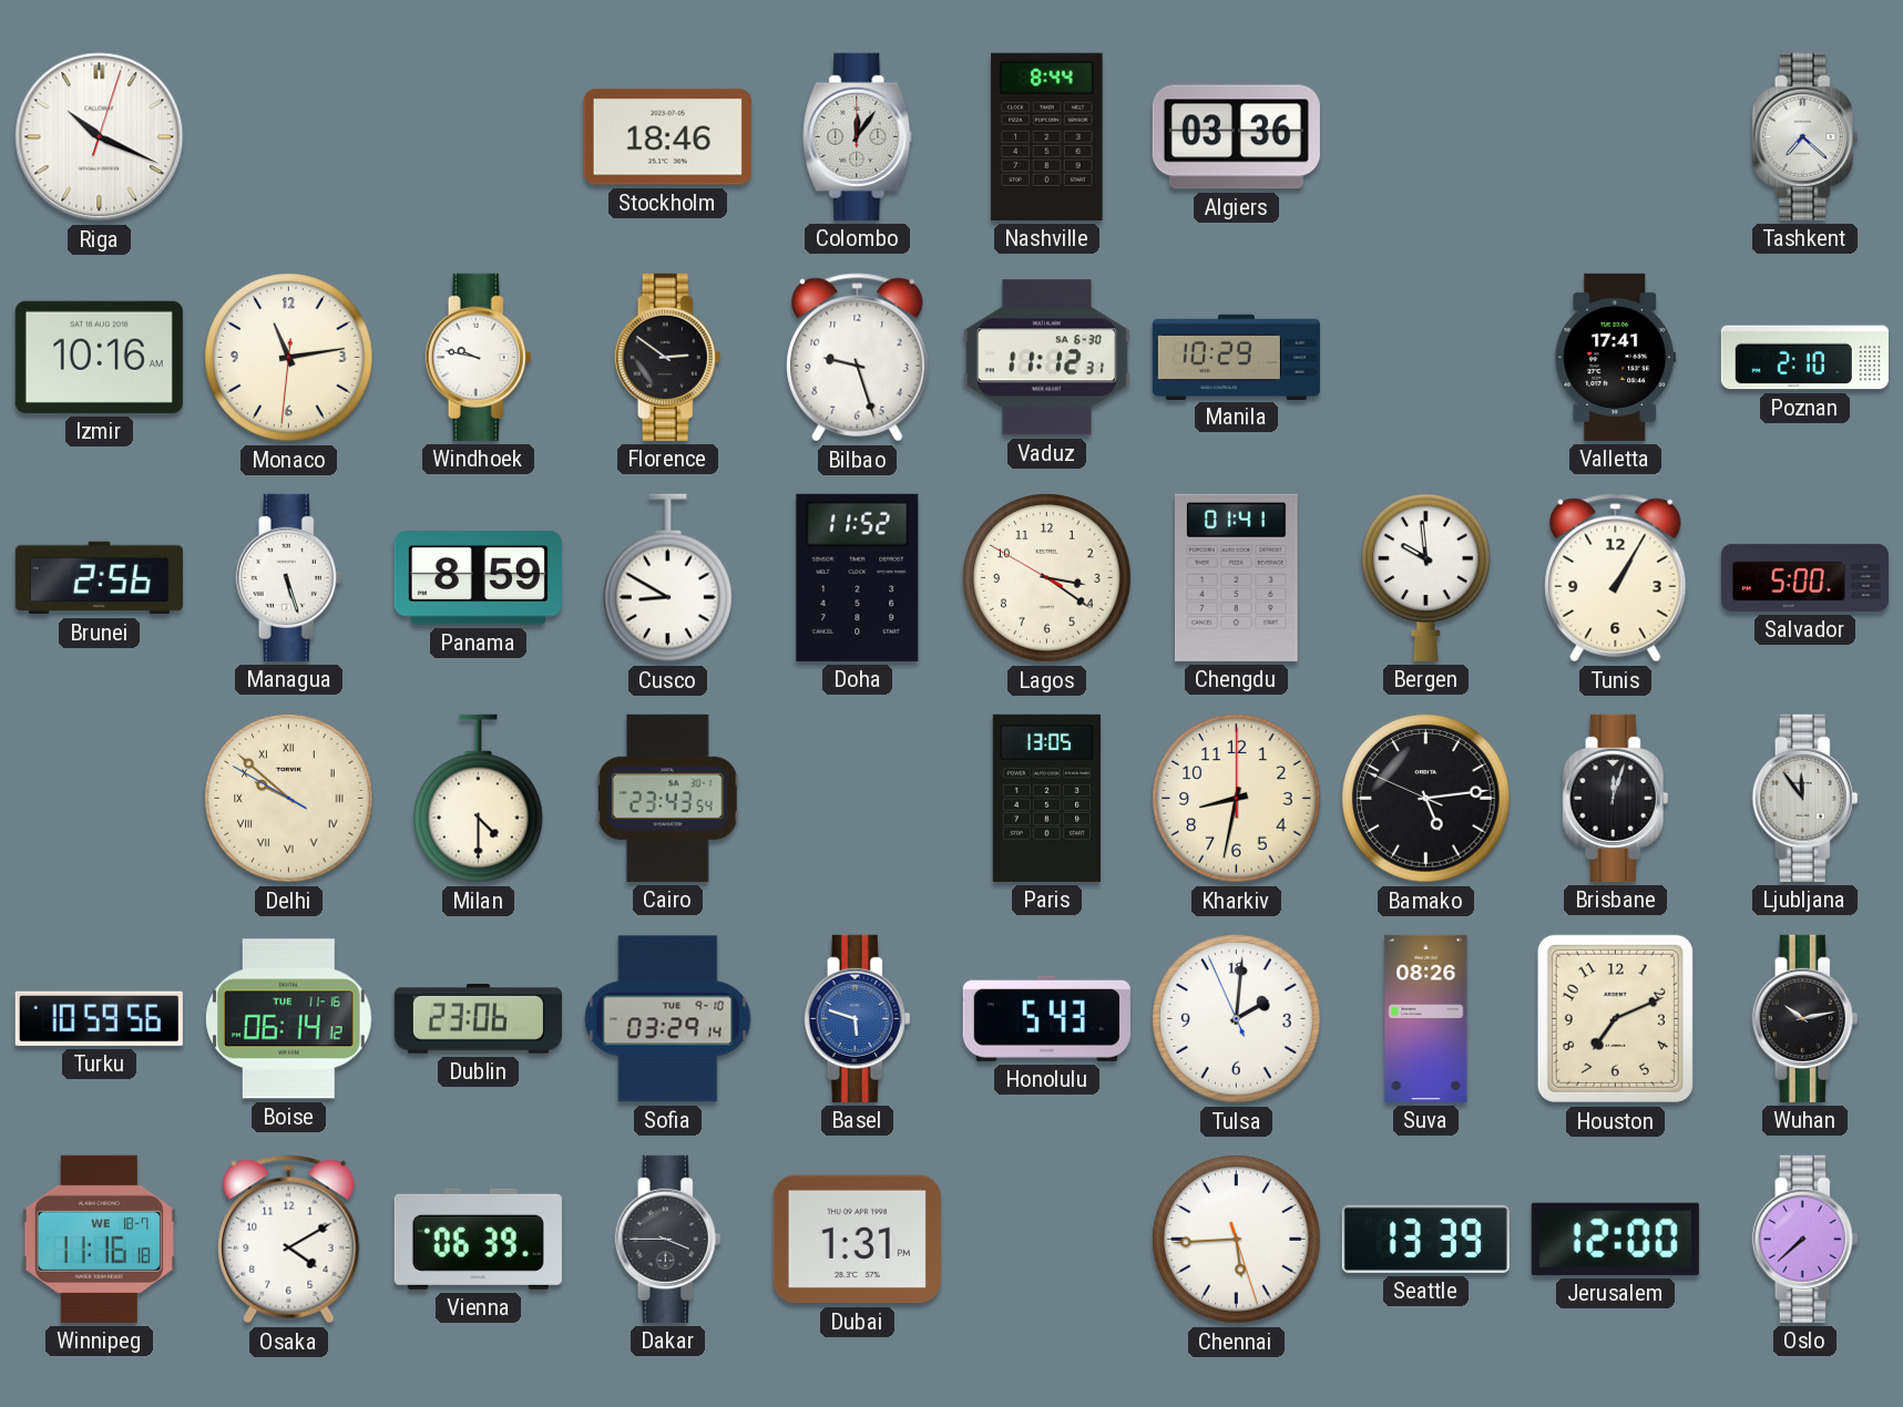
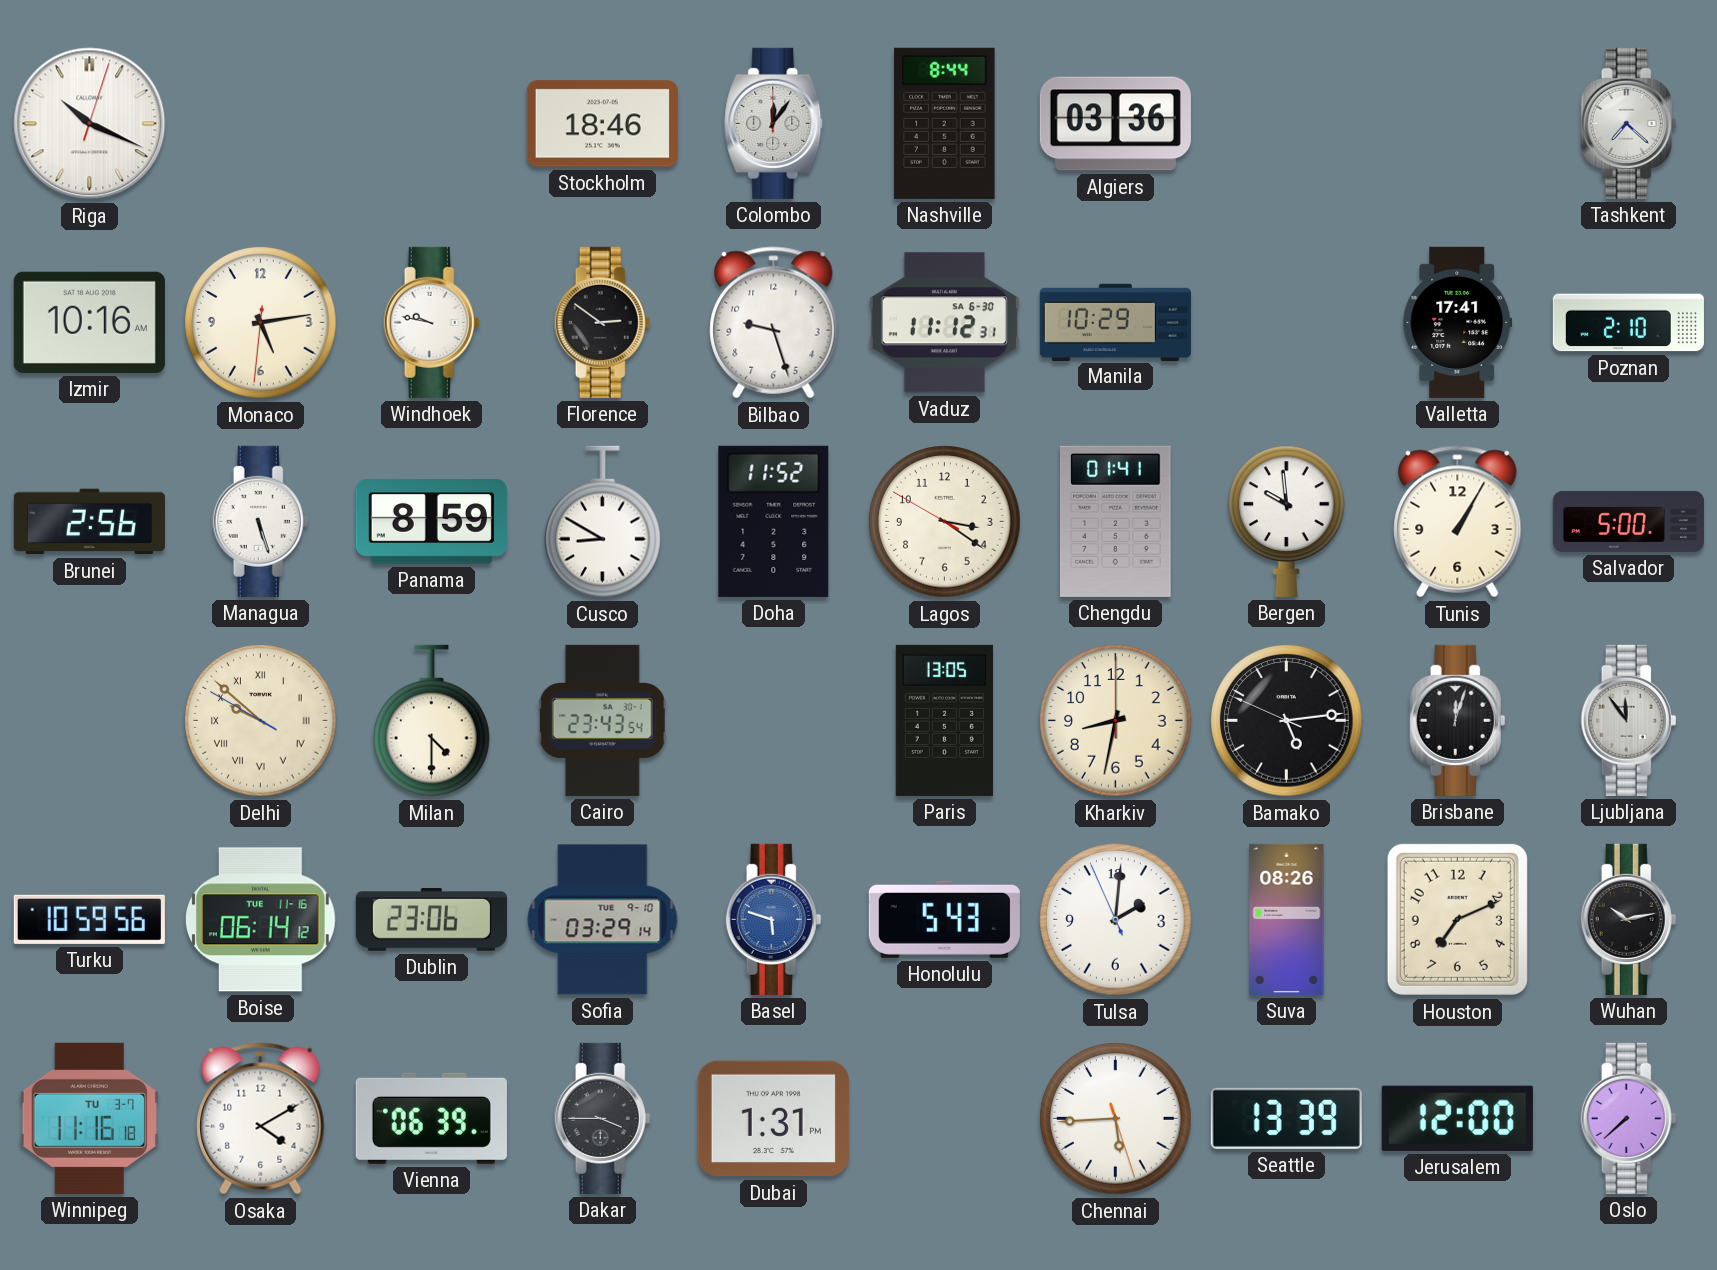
Monaco: 11:13 -> 5:13 (261, 323)
Winnipeg date: WE 18-7 -> TU 3-7 (89, 1118)
